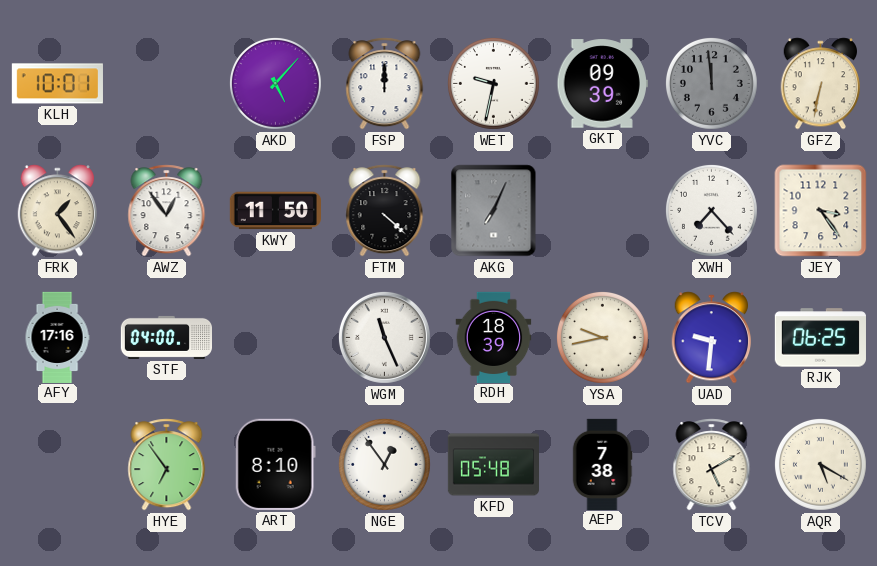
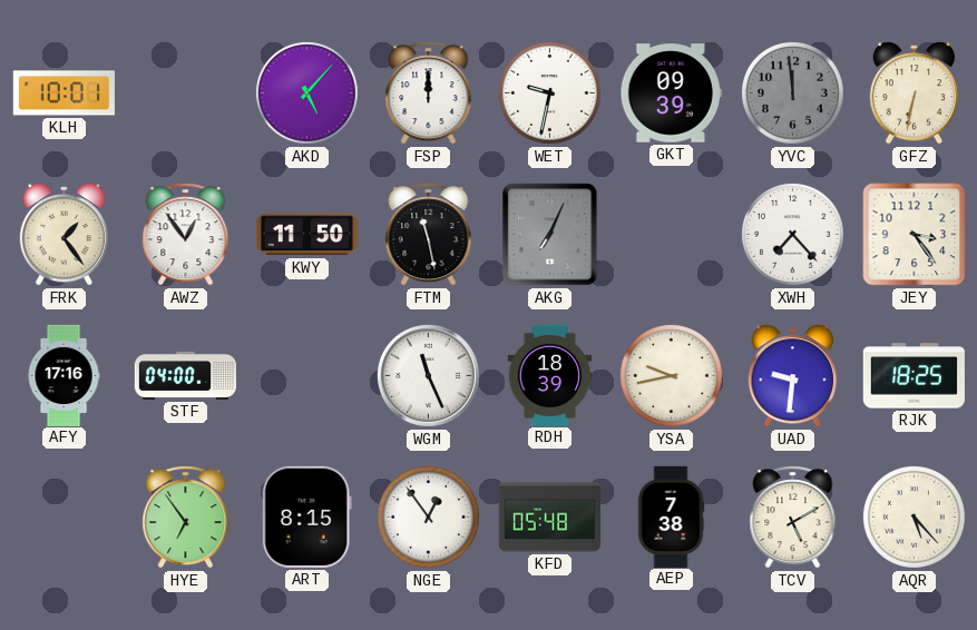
FTM: 4:22 -> 11:28 (429, 235)
RJK: 06:25 -> 18:25 (914, 376)
ART: 8:10 -> 8:15 (306, 516)
AQR: 5:20 -> 5:23 (914, 516)
